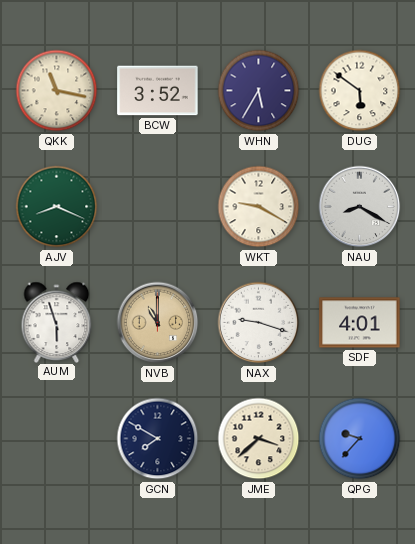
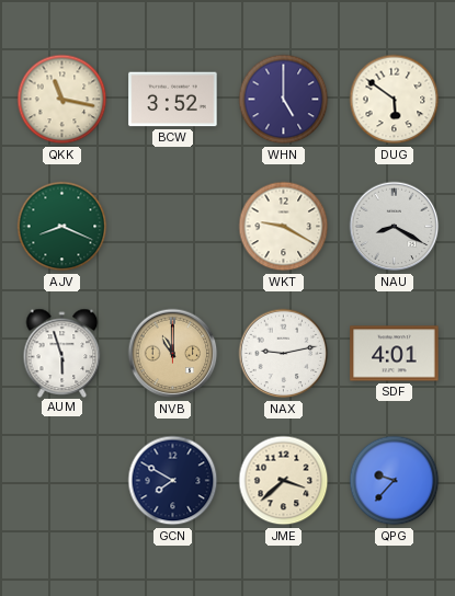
WHN: 5:35 -> 5:00 (284, 100)
NAX: 9:18 -> 9:13 (284, 354)
